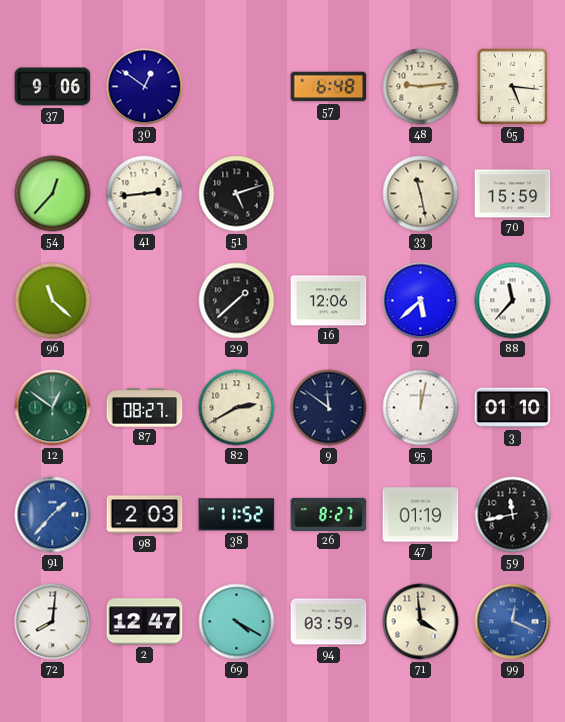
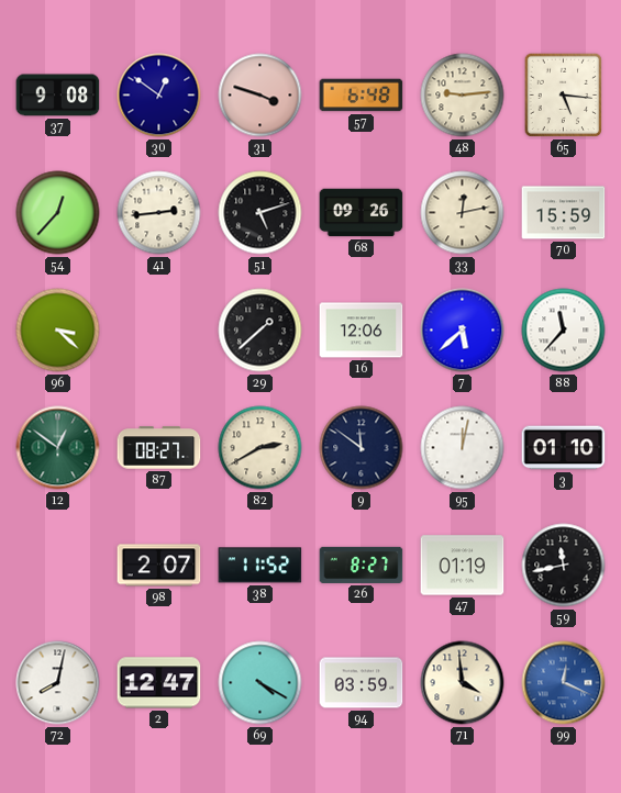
37: 9:06 -> 9:08 (58, 96)
31: none -> 3:48 (260, 96)
68: none -> 09:26 (362, 213)
33: 11:28 -> 12:13 (463, 213)
96: 11:22 -> 3:22 (58, 331)
91: 1:37 -> none (53, 515)
98: 2:03 -> 2:07 (159, 566)
72: 8:01 -> 8:02 (58, 683)
